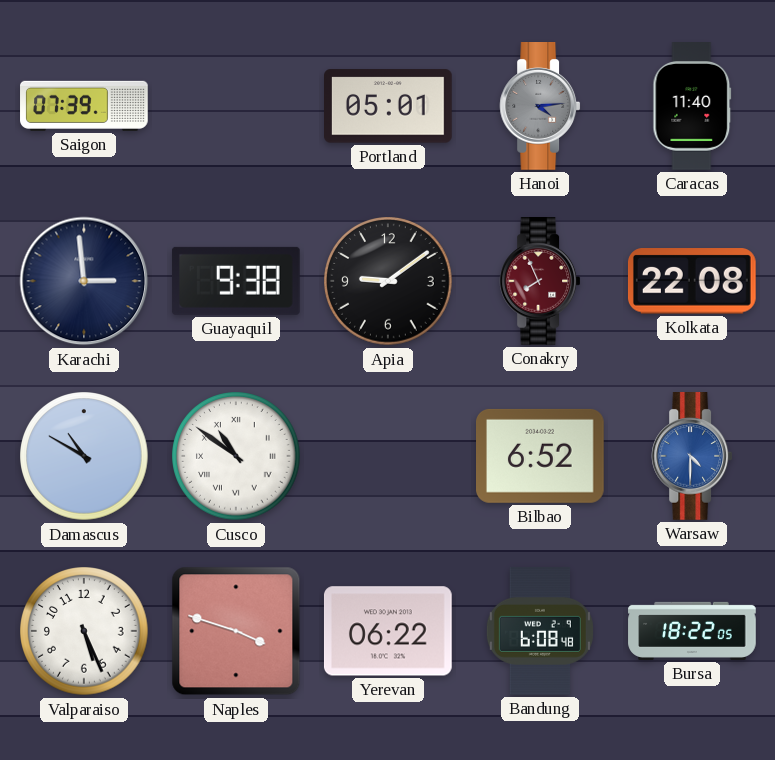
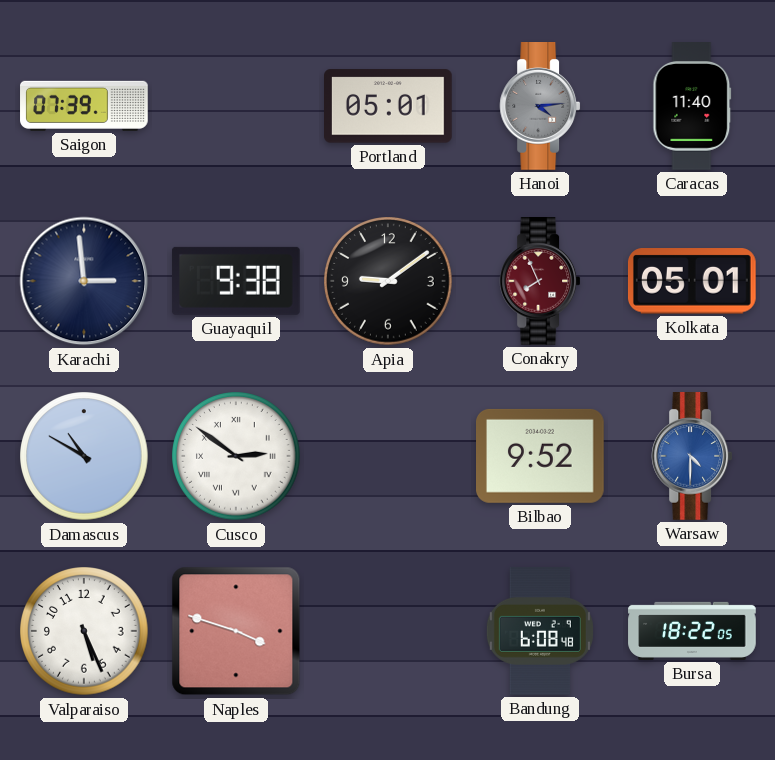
Kolkata: 22:08 -> 05:01 (692, 281)
Cusco: 10:51 -> 2:51 (236, 456)
Bilbao: 6:52 -> 9:52 (541, 456)
Yerevan: 06:22 -> none (388, 631)
